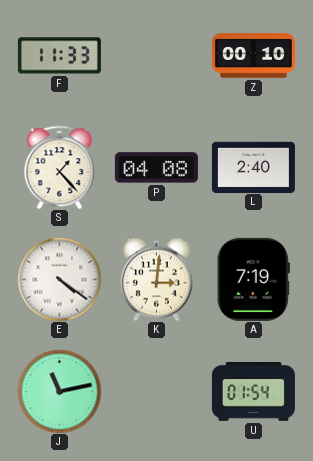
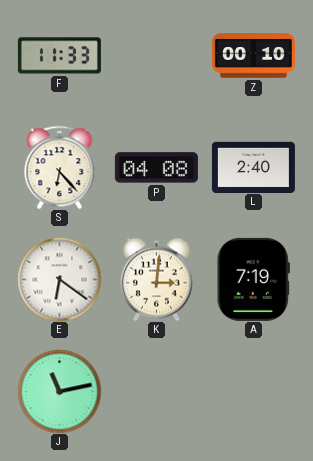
S: 1:23 -> 6:23 (60, 167)
E: 4:21 -> 6:21 (59, 279)
U: 01:54 -> none (253, 392)
